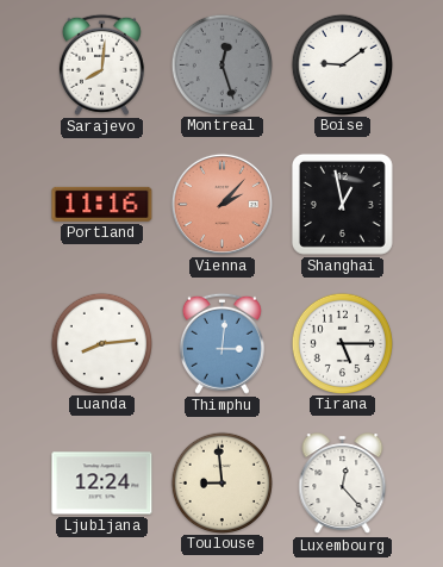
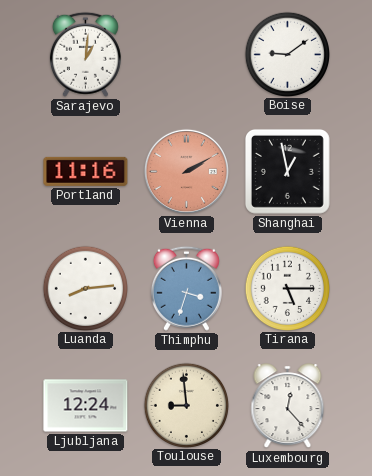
Sarajevo: 8:01 -> 1:01 (85, 54)
Montreal: 12:27 -> none (221, 64)
Vienna: 2:07 -> 2:10 (186, 171)
Thimphu: 3:01 -> 3:33 (186, 288)
